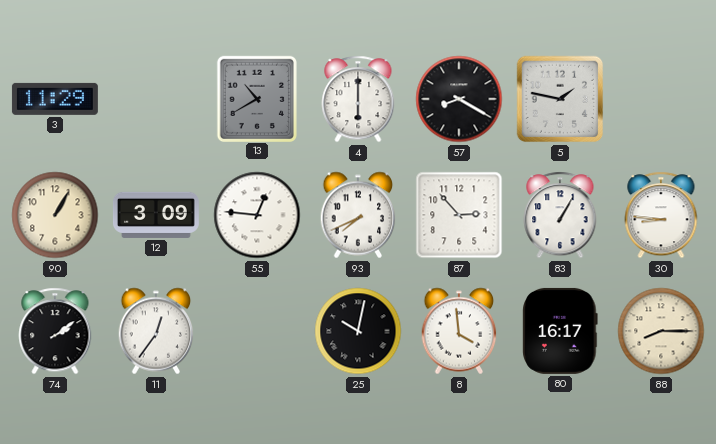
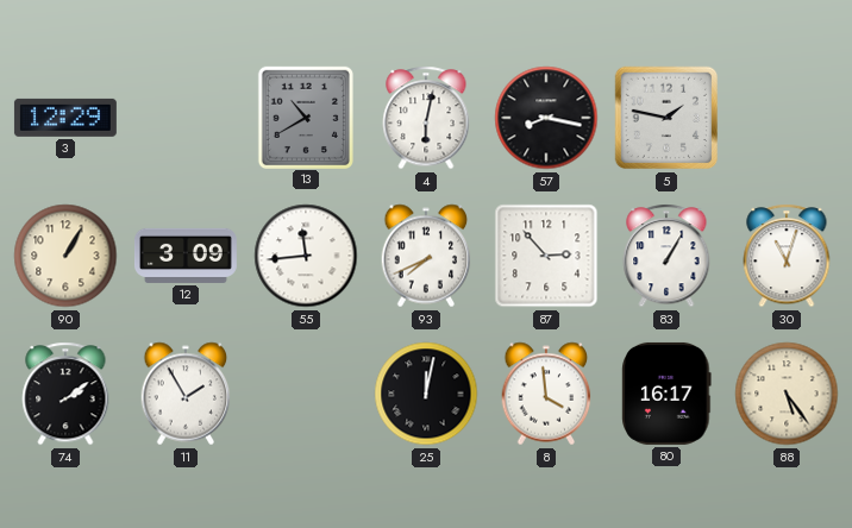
3: 11:29 -> 12:29 (65, 118)
4: 6:00 -> 6:02 (426, 118)
57: 8:20 -> 8:17 (546, 118)
55: 12:46 -> 11:44 (306, 256)
30: 8:46 -> 11:03 (787, 256)
11: 12:36 -> 1:55 (186, 394)
25: 10:02 -> 12:02 (426, 394)
88: 8:15 -> 5:24 (787, 394)
